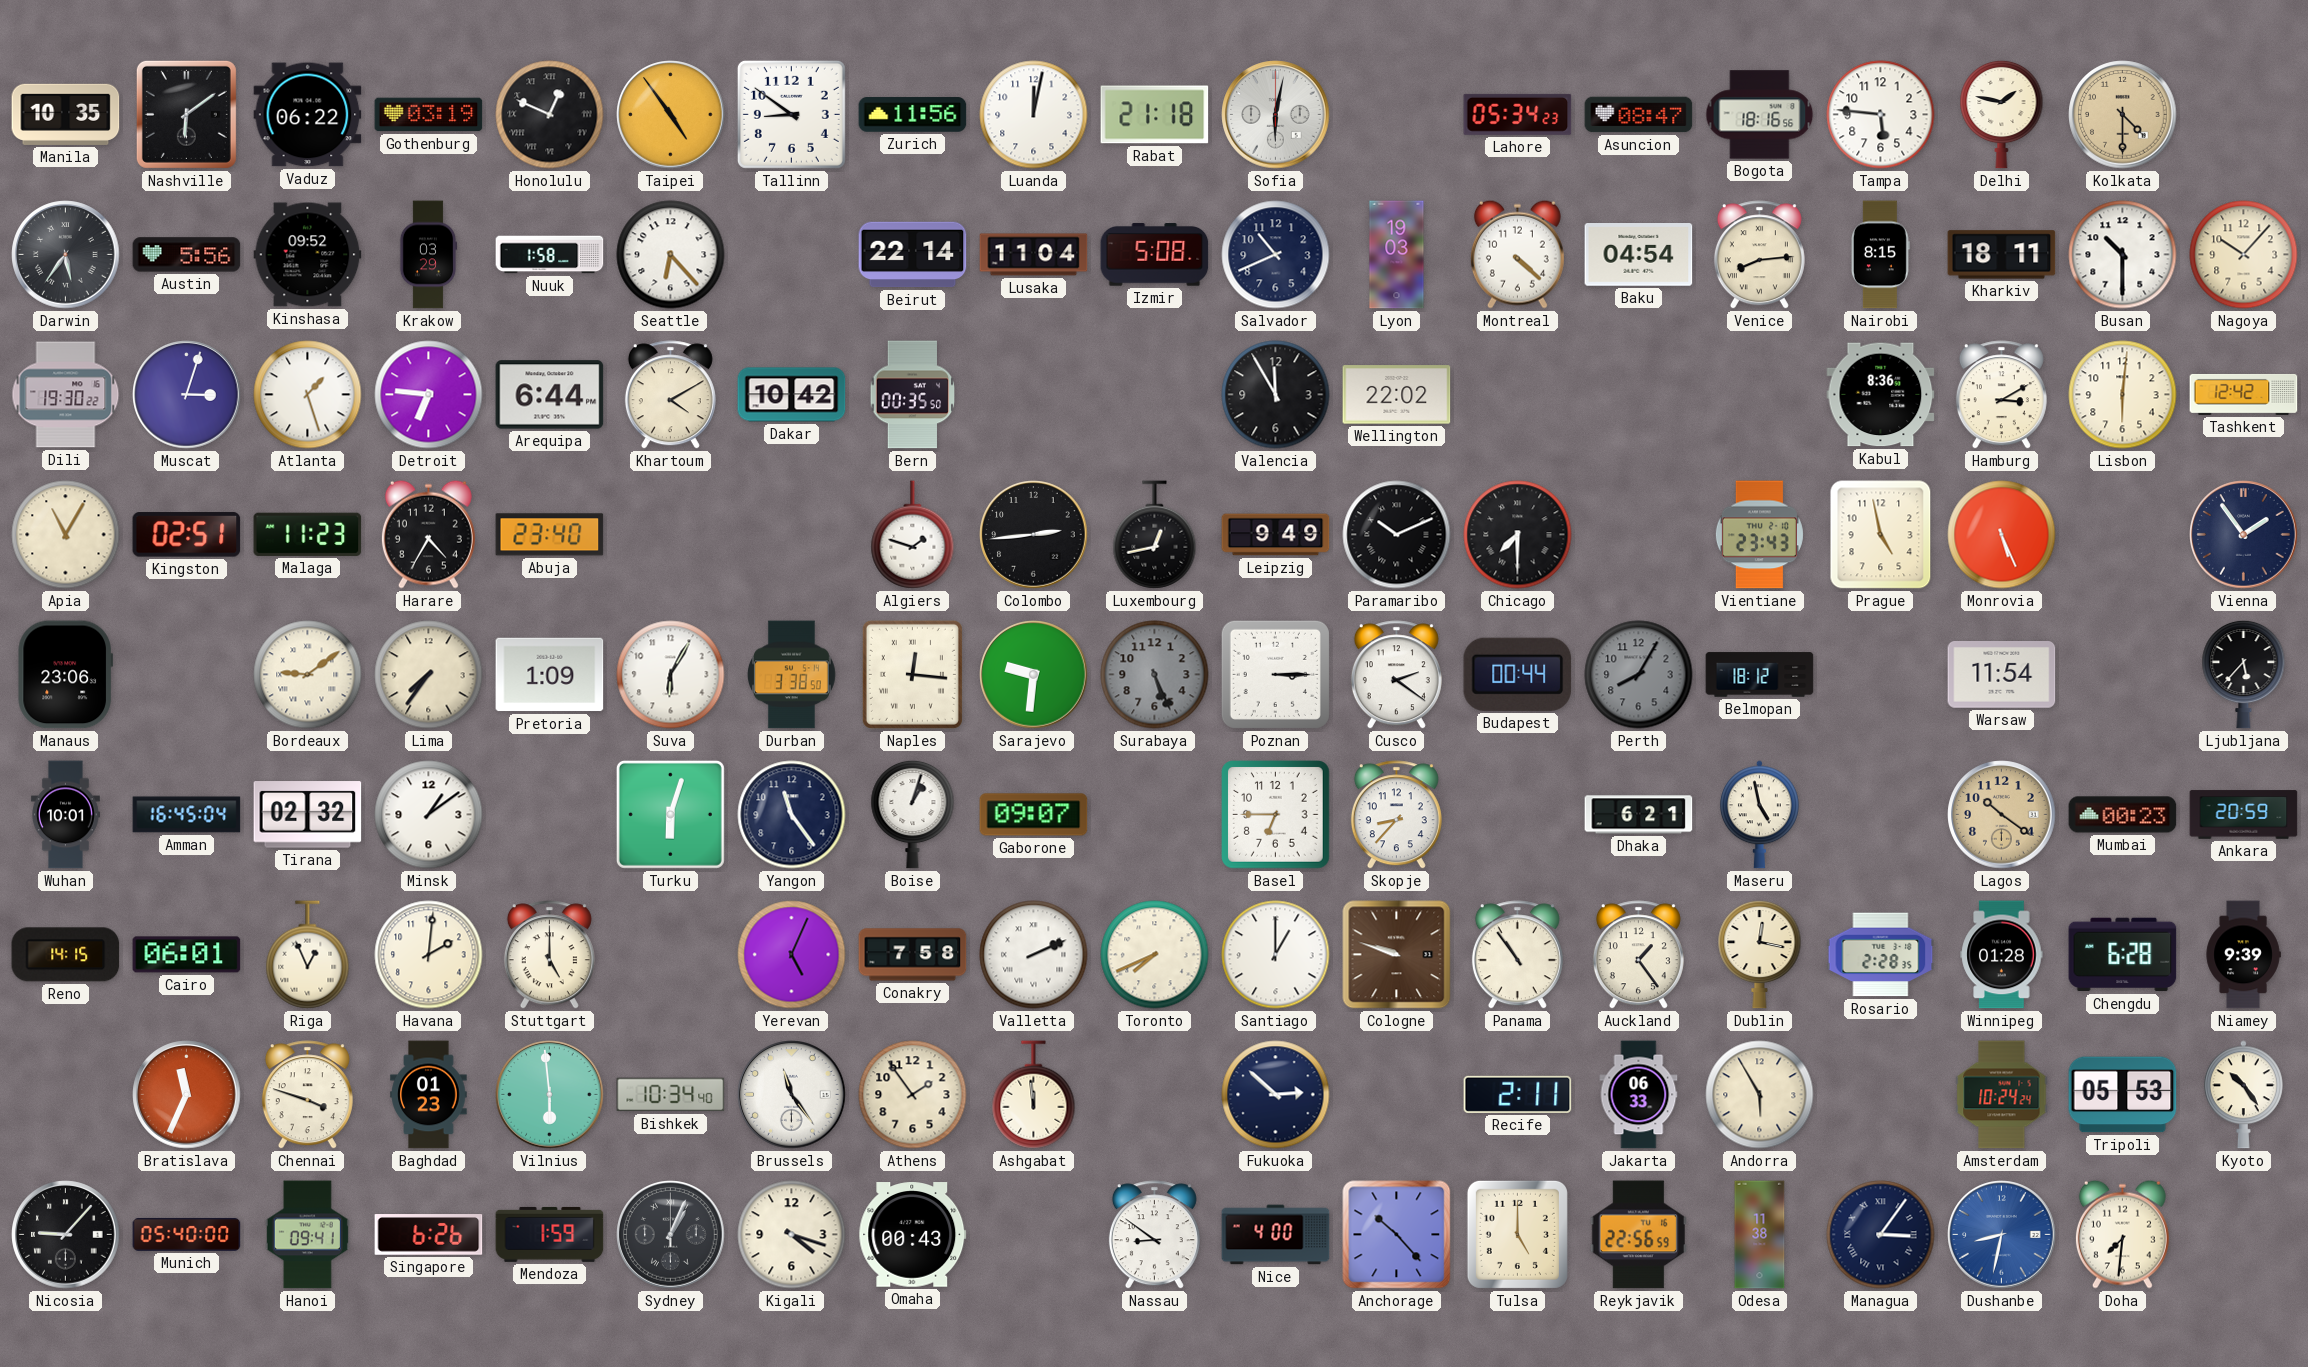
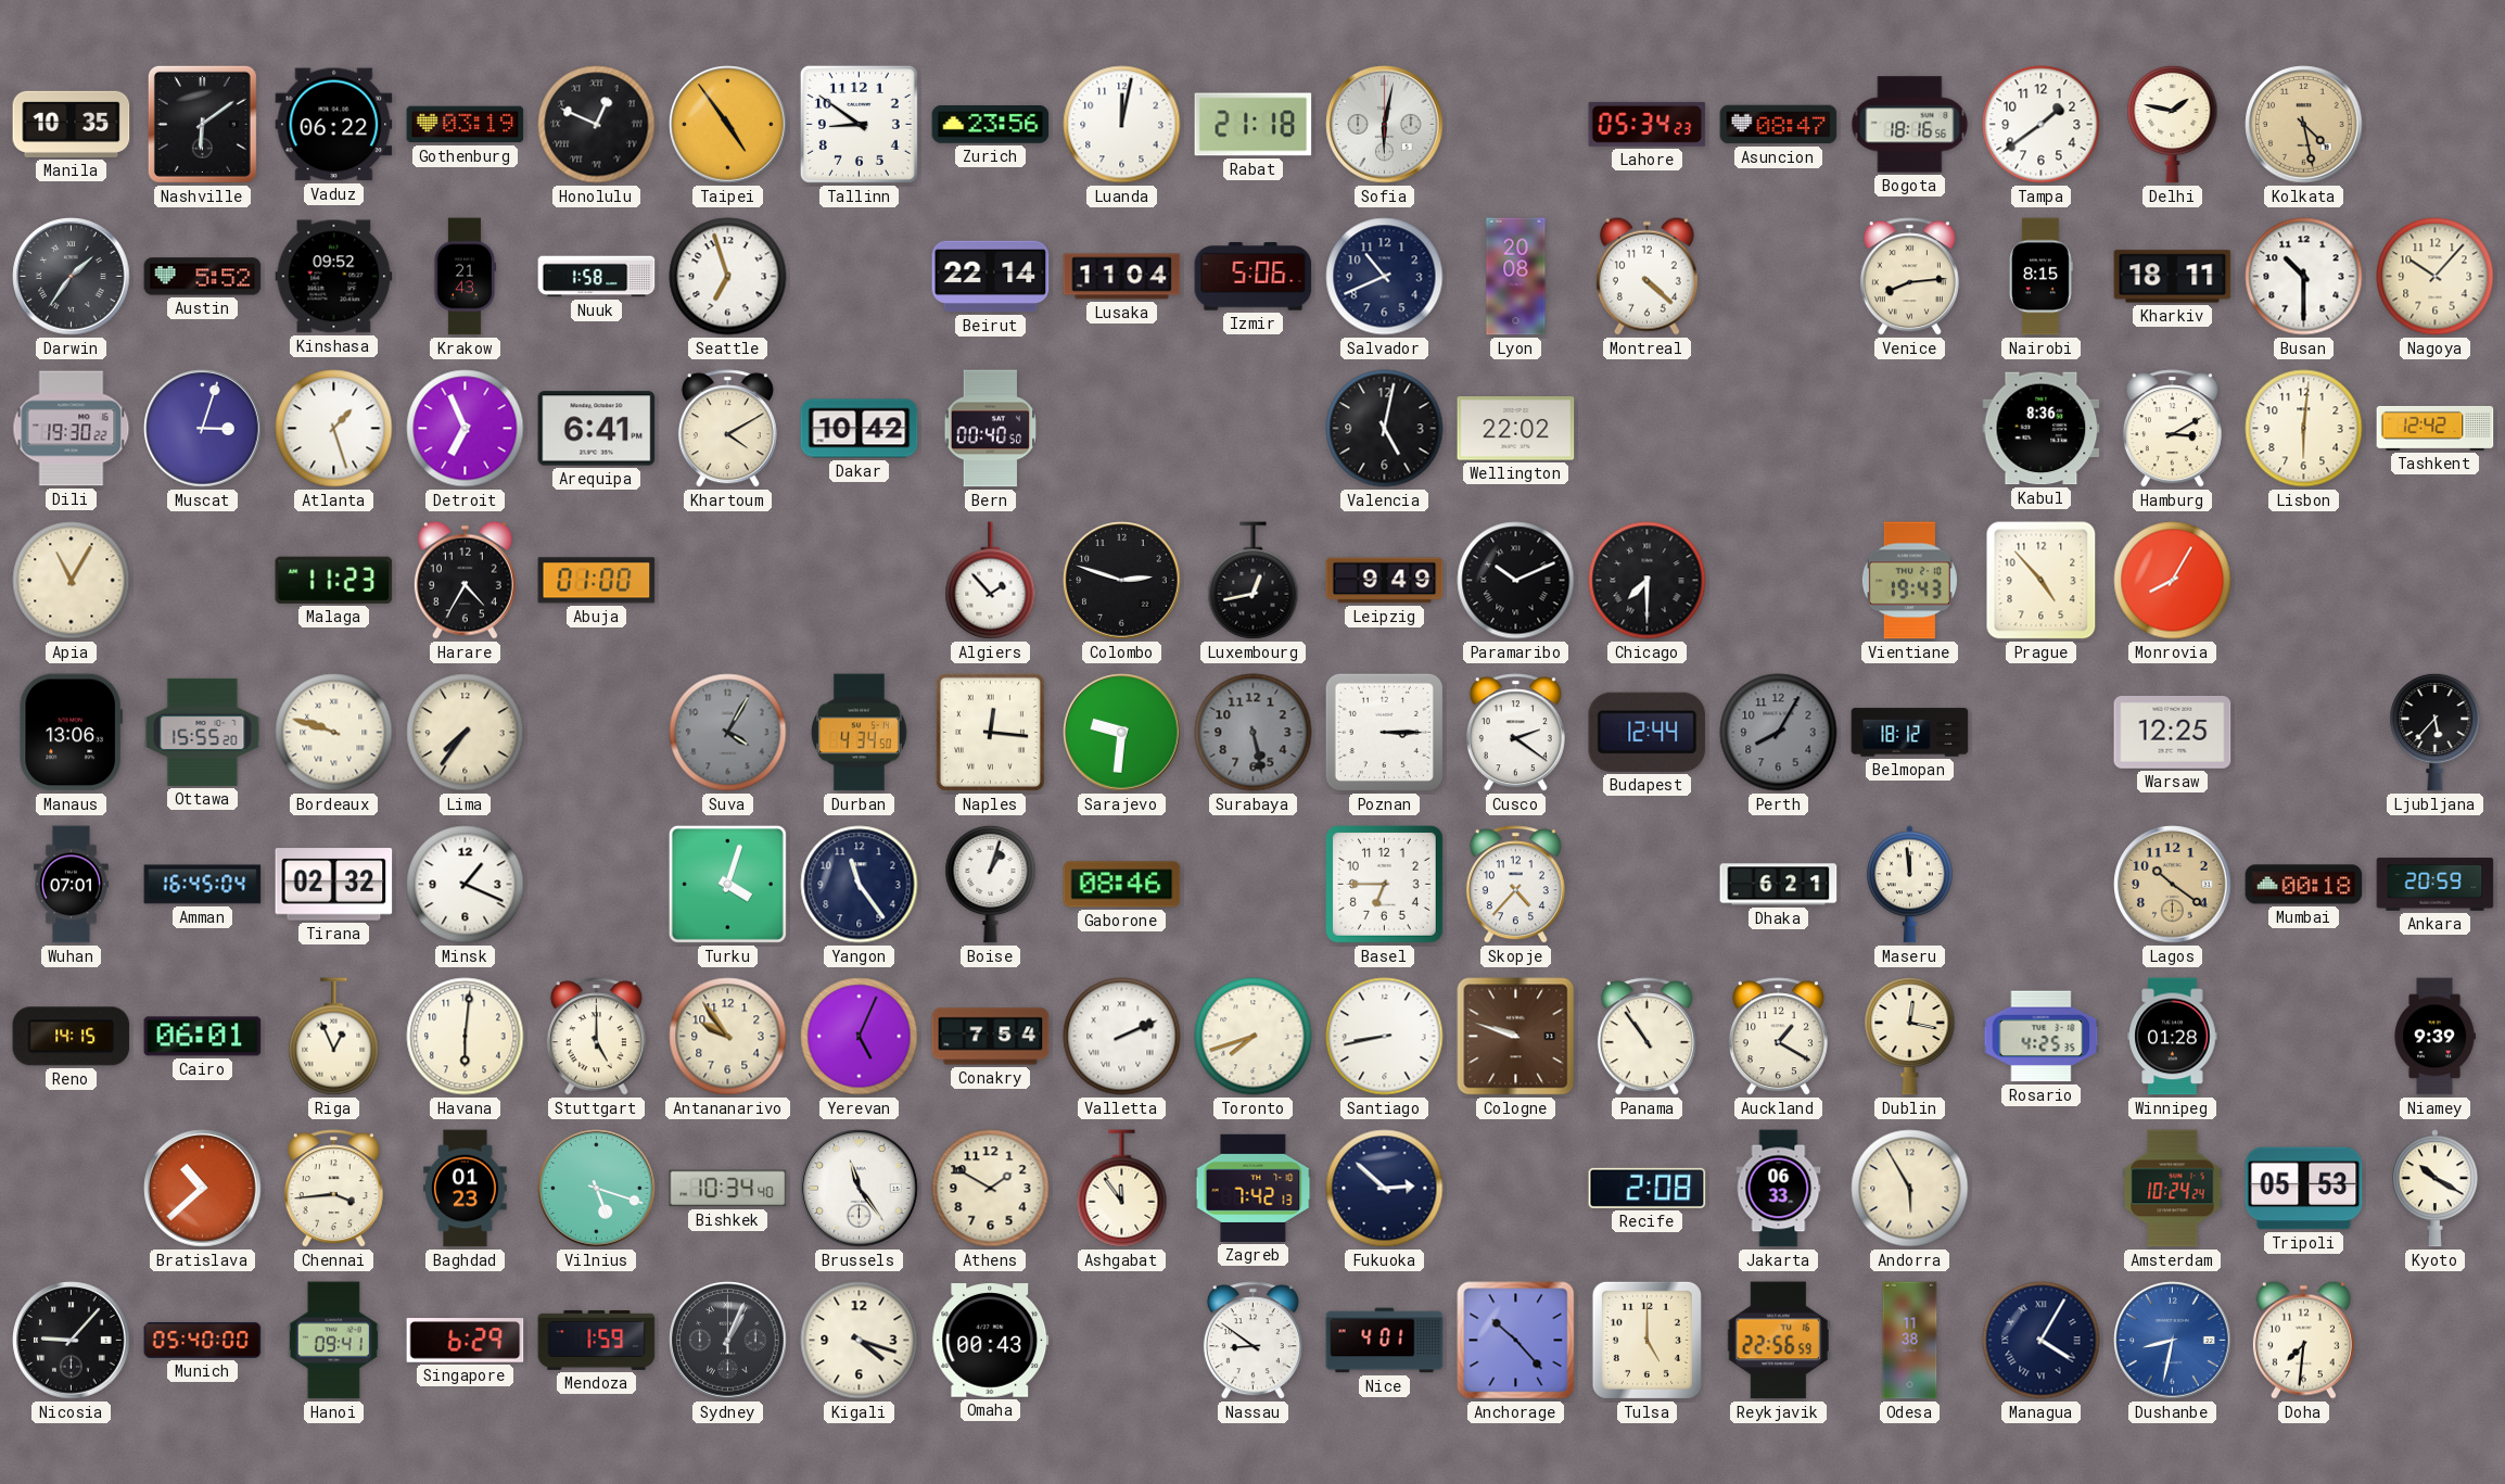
Zurich: 11:56 -> 23:56 (991, 125)
Tampa: 5:46 -> 1:39 (2042, 125)
Kolkata: 4:30 -> 4:28 (2304, 125)
Darwin: 5:36 -> 1:36 (72, 277)
Austin: 5:56 -> 5:52 (203, 277)
Krakow: 03:29 -> 21:43 (465, 277)
Seattle: 6:23 -> 6:57 (728, 277)
Izmir: 5:08 -> 5:06 (1254, 277)
Lyon: 19:03 -> 20:08 (1516, 277)
Baku: 04:54 -> none (1639, 255)
Detroit: 6:46 -> 6:56 (466, 429)
Arequipa: 6:44 -> 6:41 (597, 429)
Bern: 00:35 -> 00:40 (991, 429)
Valencia: 11:55 -> 5:02 (1385, 429)
Kingston: 02:51 -> none (187, 535)
Abuja: 23:40 -> 01:00 (597, 581)
Algiers: 1:48 -> 1:53 (991, 581)
Colombo: 2:44 -> 2:48 (1122, 581)
Vientiane: 23:43 -> 19:43 (1909, 581)
Prague: 4:58 -> 4:53 (2042, 581)
Monrovia: 5:26 -> 8:05 (2173, 581)
Vienna: 1:54 -> none (2244, 535)
Manaus: 23:06 -> 13:06 (71, 733)
Ottawa: none -> 15:55 (203, 732)
Bordeaux: 9:09 -> 9:48 (334, 733)
Pretoria: 1:09 -> none (550, 675)
Suva: 6:05 -> 4:05 (728, 733)
Suva dial: white -> grey (728, 733)
Durban: 3:38 -> 4:34 (860, 733)
Surabaya: 5:26 -> 5:28 (1254, 733)
Budapest: 00:44 -> 12:44 (1648, 732)
Warsaw: 11:54 -> 12:25 (2173, 733)
Wuhan: 10:01 -> 07:01 (71, 885)
Minsk: 1:09 -> 1:19 (466, 885)
Turku: 6:03 -> 4:03 (727, 884)
Gaborone: 09:07 -> 08:46 (1122, 885)
Skopje: 8:37 -> 4:37 (1515, 885)
Maseru: 4:58 -> 11:59 (1909, 885)
Mumbai: 00:23 -> 00:18 (2304, 885)
Havana: 2:01 -> 6:01 (466, 1037)
Antananarivo: none -> 9:54 (728, 1037)
Conakry: 7:58 -> 7:54 (991, 1037)
Toronto: 7:41 -> 7:42 (1254, 1037)
Santiago: 1:00 -> 8:43 (1385, 1037)
Auckland: 1:24 -> 1:20 (1778, 1037)
Rosario: 2:28 -> 4:25 (2042, 1037)
Chengdu: 6:28 -> none (2123, 955)
Bratislava: 11:34 -> 10:38 (203, 1189)
Chennai: 3:48 -> 3:44 (333, 1189)
Vilnius: 5:59 -> 5:18 (597, 1189)
Athens: 1:54 -> 1:50 (991, 1189)
Ashgabat: 11:59 -> 11:54 (1122, 1189)
Zagreb: none -> 7:42 (1254, 1188)
Recife: 2:11 -> 2:08 (1648, 1188)
Kyoto: 10:24 -> 10:20 (2434, 1189)
Singapore: 6:26 -> 6:29 (466, 1341)
Nice: 4:00 -> 4:01 (1385, 1341)
Managua: 3:06 -> 4:05 (2042, 1341)
